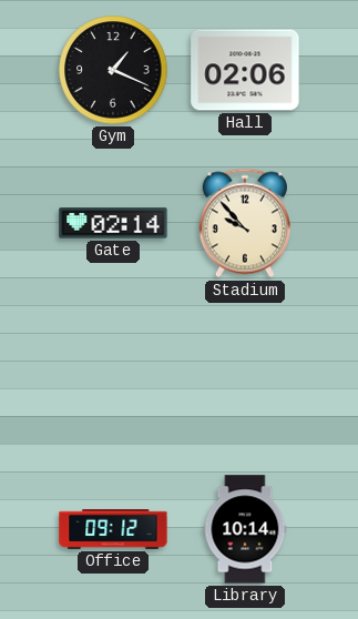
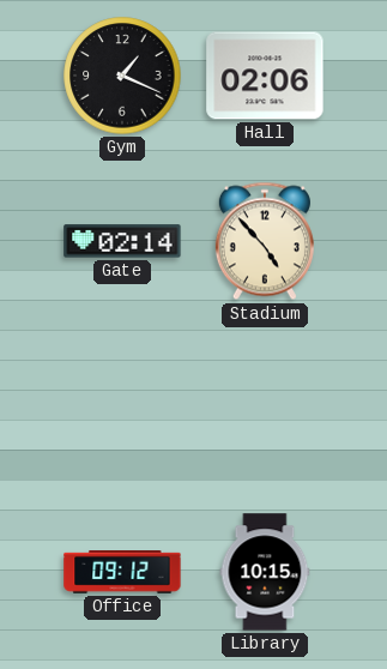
Stadium: 9:53 -> 4:53 (265, 241)
Library: 10:14 -> 10:15 (265, 572)
